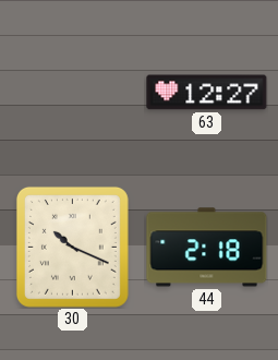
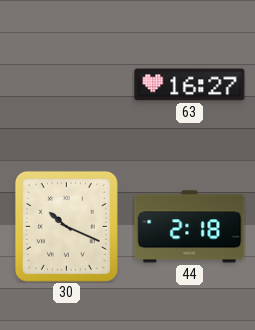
63: 12:27 -> 16:27 (190, 85)
